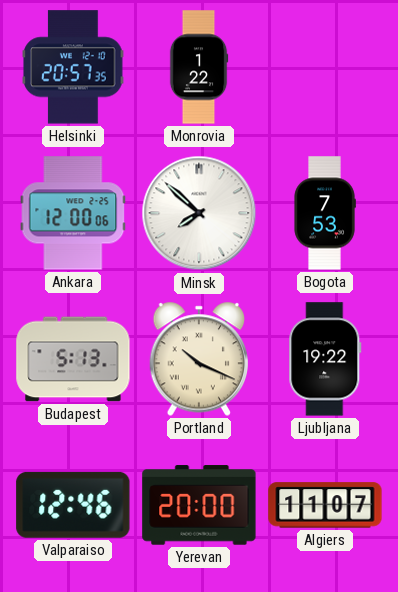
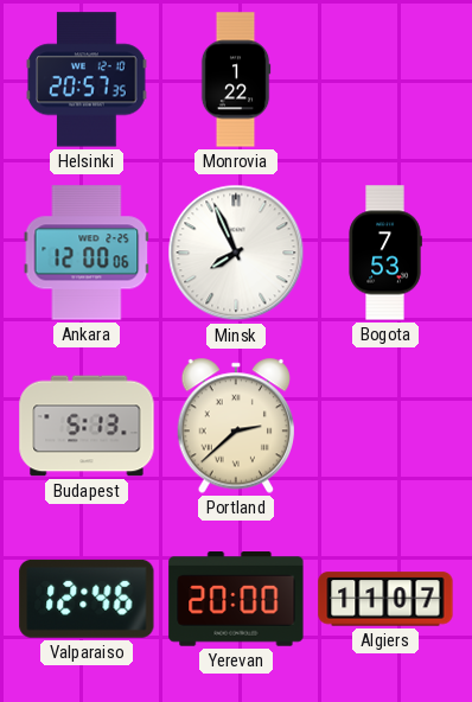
Minsk: 7:52 -> 7:56 (236, 253)
Portland: 10:19 -> 2:38 (235, 426)
Ljubljana: 19:22 -> none (325, 359)
